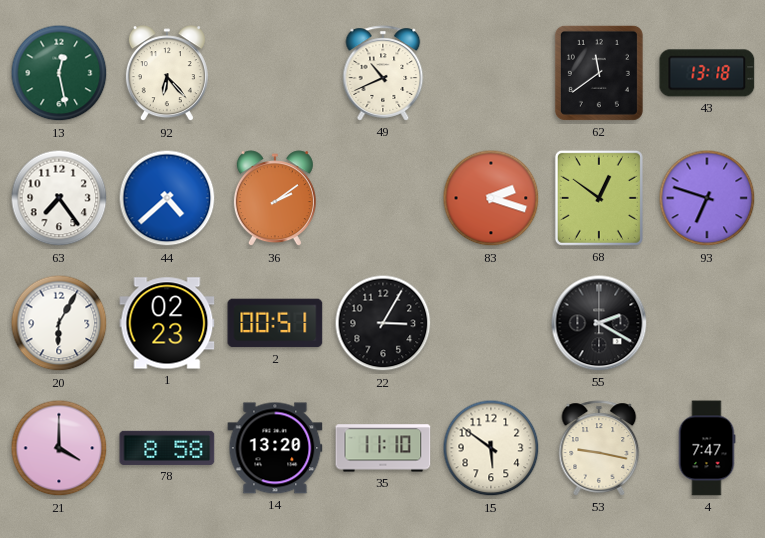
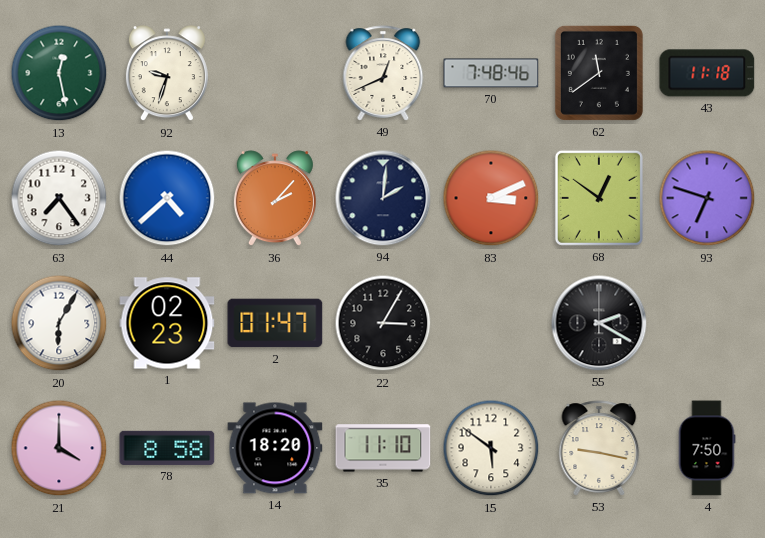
92: 6:23 -> 9:33 (167, 74)
49: 10:41 -> 12:41 (383, 73)
70: none -> 7:48 (491, 73)
43: 13:18 -> 11:18 (707, 73)
36: 2:09 -> 2:07 (275, 199)
94: none -> 2:01 (383, 198)
83: 2:18 -> 3:11 (491, 198)
2: 00:51 -> 01:47 (275, 323)
14: 13:20 -> 18:20 (275, 448)
4: 7:47 -> 7:50 (707, 448)
